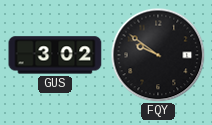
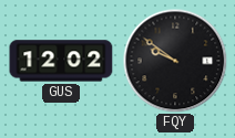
GUS: 3:02 -> 12:02 (61, 61)
